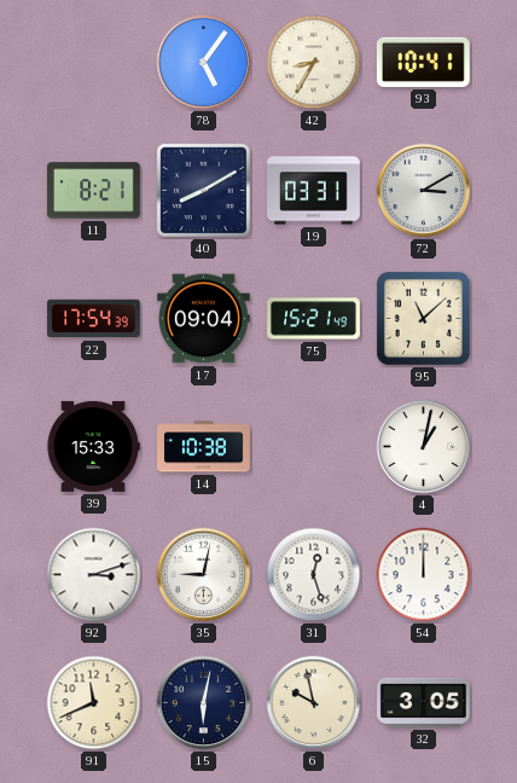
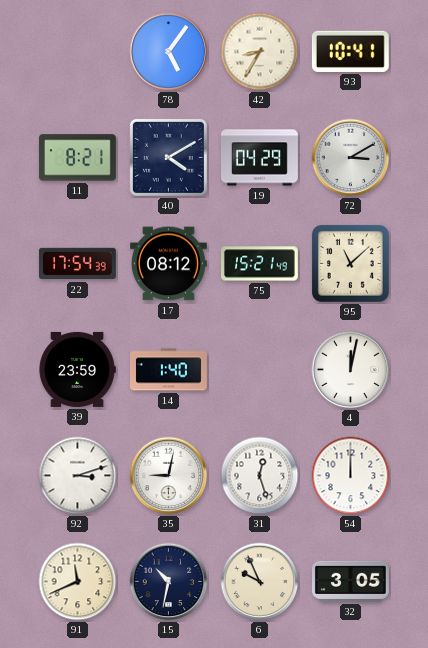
40: 8:10 -> 4:10 (168, 157)
19: 03:31 -> 04:29 (260, 158)
17: 09:04 -> 08:12 (168, 264)
39: 15:33 -> 23:59 (77, 369)
14: 10:38 -> 1:40 (169, 370)
4: 1:02 -> 12:02 (351, 370)
15: 6:02 -> 10:32 (169, 582)
6: 9:58 -> 9:56 (260, 582)
